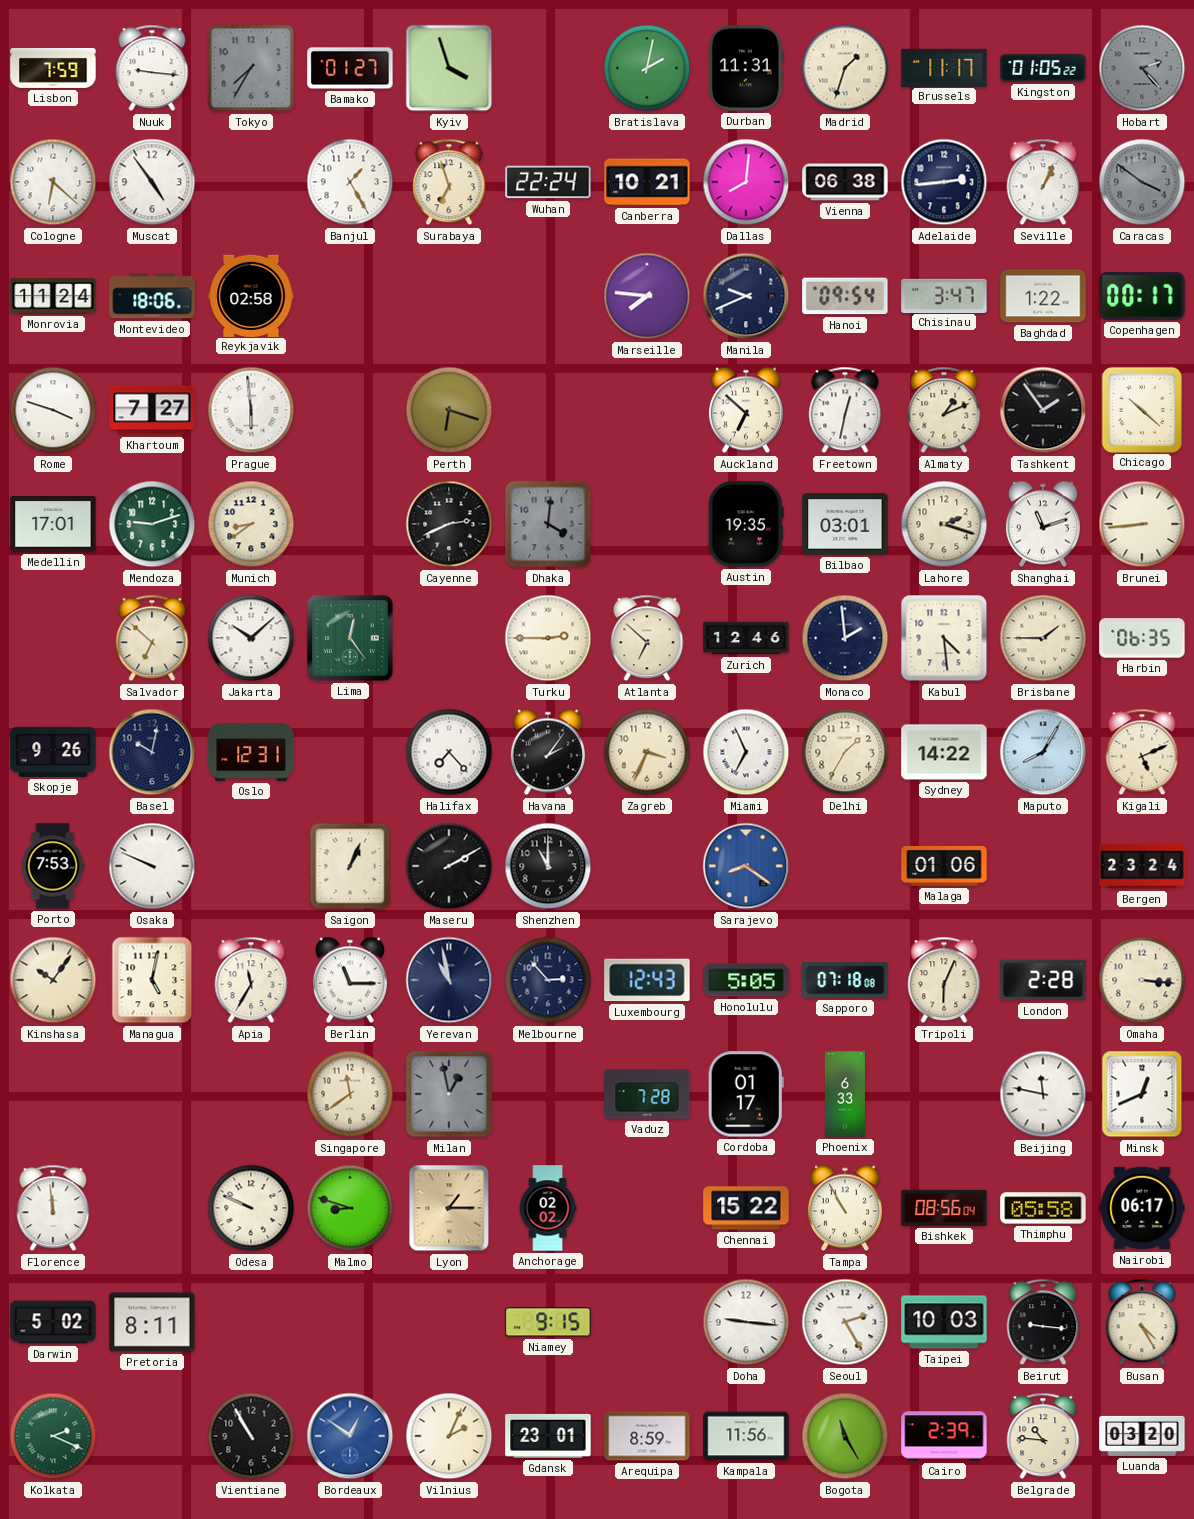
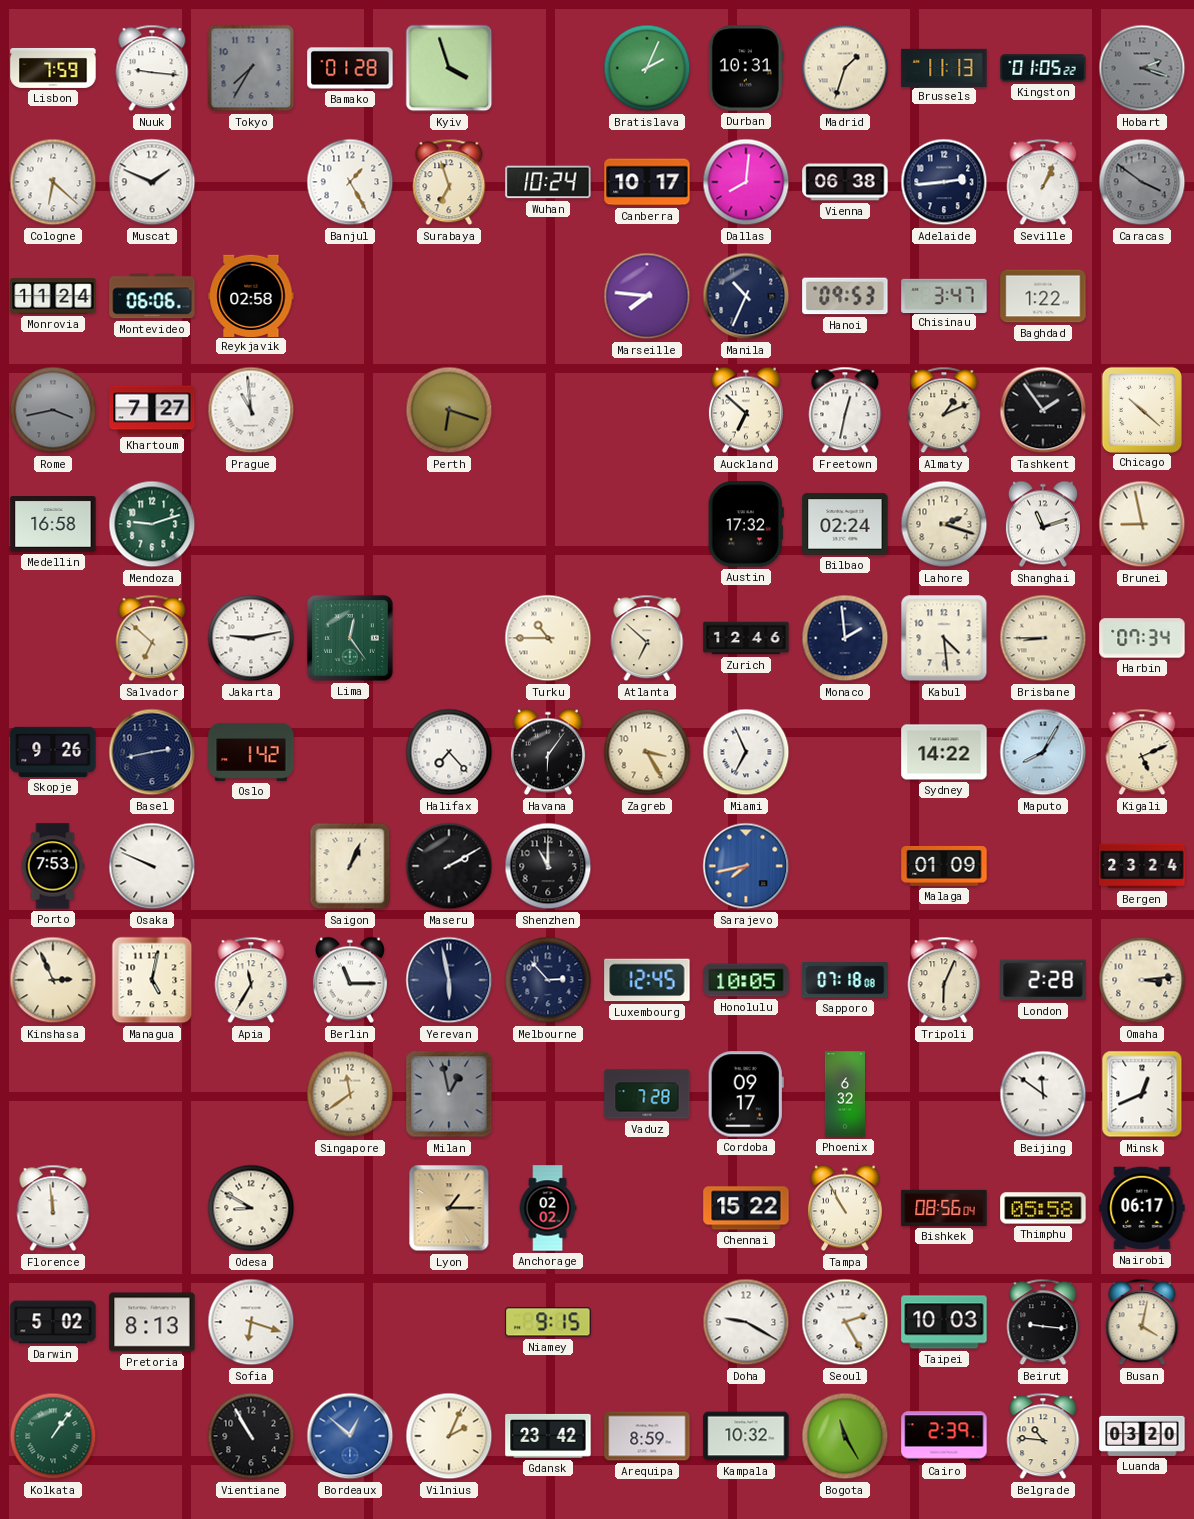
Bamako: 01:27 -> 01:28 (350, 68)
Bratislava: 2:02 -> 2:04 (647, 68)
Durban: 11:31 -> 10:31 (746, 68)
Brussels: 11:17 -> 11:13 (944, 67)
Hobart: 2:23 -> 2:18 (1142, 68)
Muscat: 4:54 -> 1:49 (152, 182)
Wuhan: 22:24 -> 10:24 (548, 182)
Canberra: 10:21 -> 10:17 (647, 182)
Montevideo: 18:06 -> 06:06 (152, 296)
Manila: 9:41 -> 10:34 (746, 296)
Hanoi: 09:54 -> 09:53 (845, 296)
Copenhagen: 00:17 -> none (1142, 296)
Rome: 3:48 -> 3:43 (53, 410)
Rome dial: white -> grey (53, 410)
Prague: 5:59 -> 10:59 (251, 410)
Medellin: 17:01 -> 16:58 (53, 525)
Munich: 8:39 -> none (251, 524)
Cayenne: 2:41 -> none (449, 524)
Dhaka: 4:01 -> none (548, 524)
Austin: 19:35 -> 17:32 (746, 524)
Bilbao: 03:01 -> 02:24 (845, 524)
Brunei: 8:44 -> 8:58 (1142, 524)
Jakarta: 10:08 -> 9:13 (251, 638)
Turku: 2:45 -> 10:45 (548, 638)
Brisbane: 1:45 -> 8:45 (1043, 638)
Harbin: 06:35 -> 07:34 (1142, 638)
Basel: 10:02 -> 2:43 (152, 752)
Oslo: 12:31 -> 1:42 (251, 752)
Havana: 2:06 -> 6:06 (548, 752)
Zagreb: 3:34 -> 3:25 (647, 752)
Delhi: 1:35 -> none (845, 752)
Sarajevo: 8:21 -> 7:43 (746, 866)
Malaga: 01:06 -> 01:09 (944, 866)
Kinshasa: 10:06 -> 2:56 (53, 980)
Yerevan: 10:58 -> 5:58 (449, 980)
Luxembourg: 12:43 -> 12:45 (647, 980)
Honolulu: 5:05 -> 10:05 (746, 980)
Omaha: 3:16 -> 3:14 (1142, 980)
Cordoba: 01:17 -> 09:17 (746, 1094)
Phoenix: 6:33 -> 6:32 (844, 1094)
Beijing: 11:47 -> 11:51 (1043, 1094)
Odesa: 9:49 -> 8:50 (251, 1208)
Malmo: 8:48 -> none (350, 1208)
Pretoria: 8:11 -> 8:13 (152, 1322)
Sofia: none -> 6:18 (251, 1322)
Doha: 9:16 -> 9:20 (746, 1322)
Busan: 4:25 -> 4:02 (1142, 1322)
Kolkata: 2:19 -> 1:06 (53, 1436)
Bordeaux: 12:51 -> 12:52 (350, 1436)
Gdansk: 23:01 -> 23:42 (548, 1436)
Kampala: 11:56 -> 10:32 (746, 1436)
